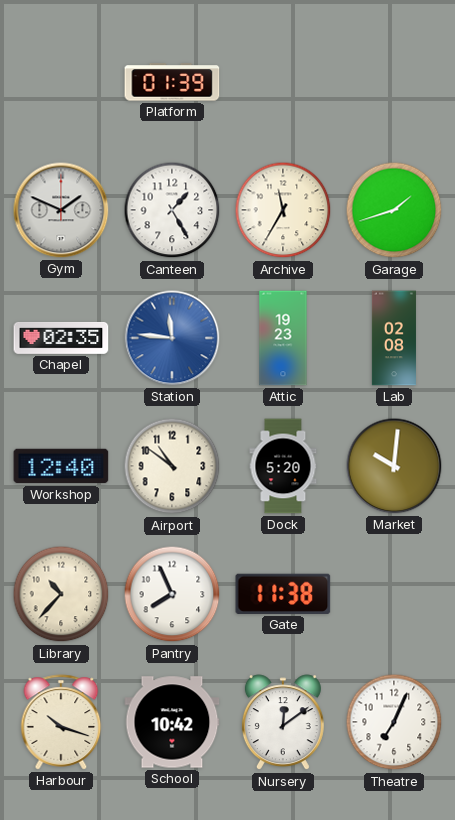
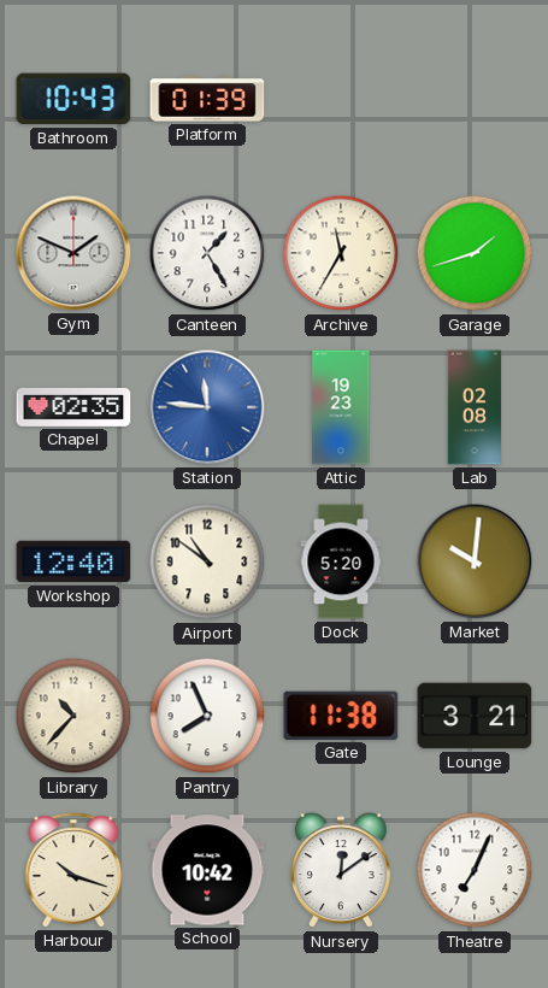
Bathroom: none -> 10:43 (73, 99)
Lounge: none -> 3:21 (475, 716)
